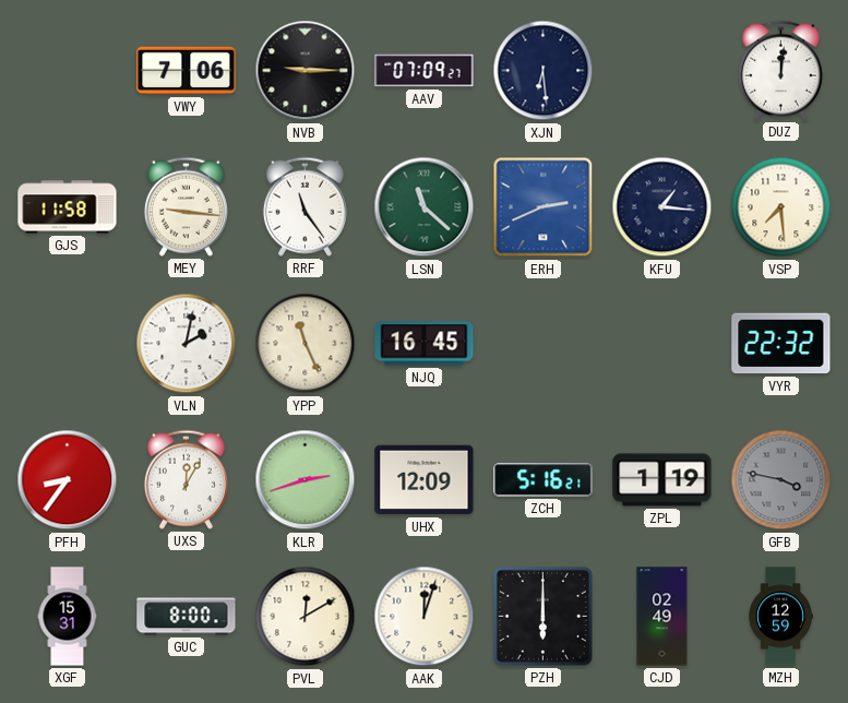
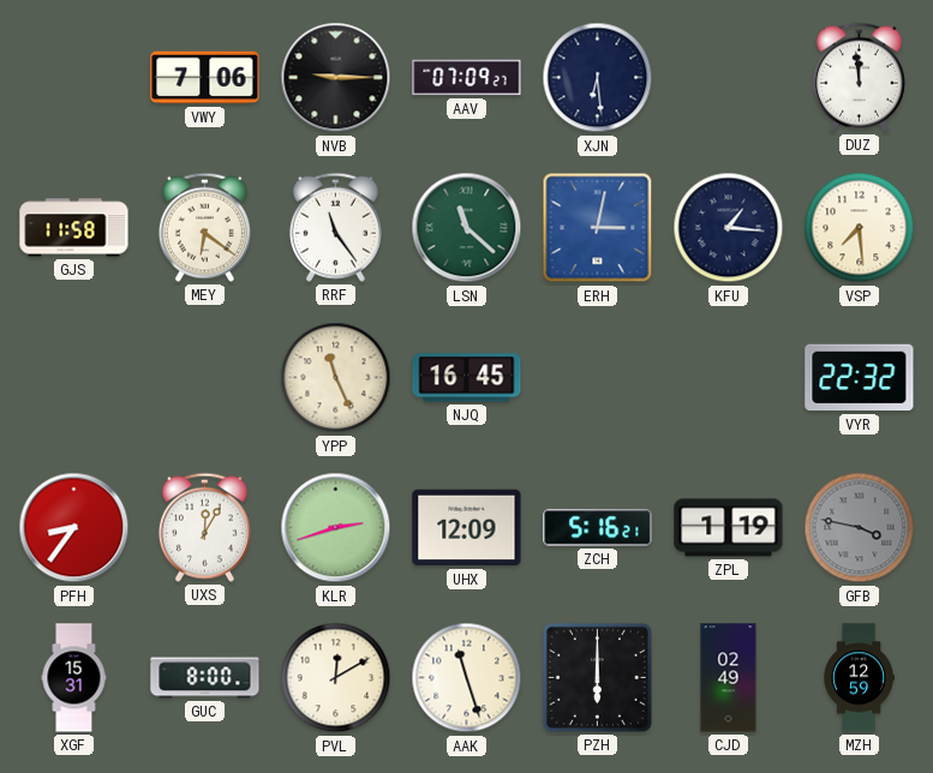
DUZ: 12:01 -> 11:59 (859, 77)
MEY: 9:16 -> 6:21 (204, 227)
ERH: 2:41 -> 3:02 (598, 228)
VLN: 2:02 -> none (187, 344)
AAK: 12:03 -> 11:27 (467, 678)
